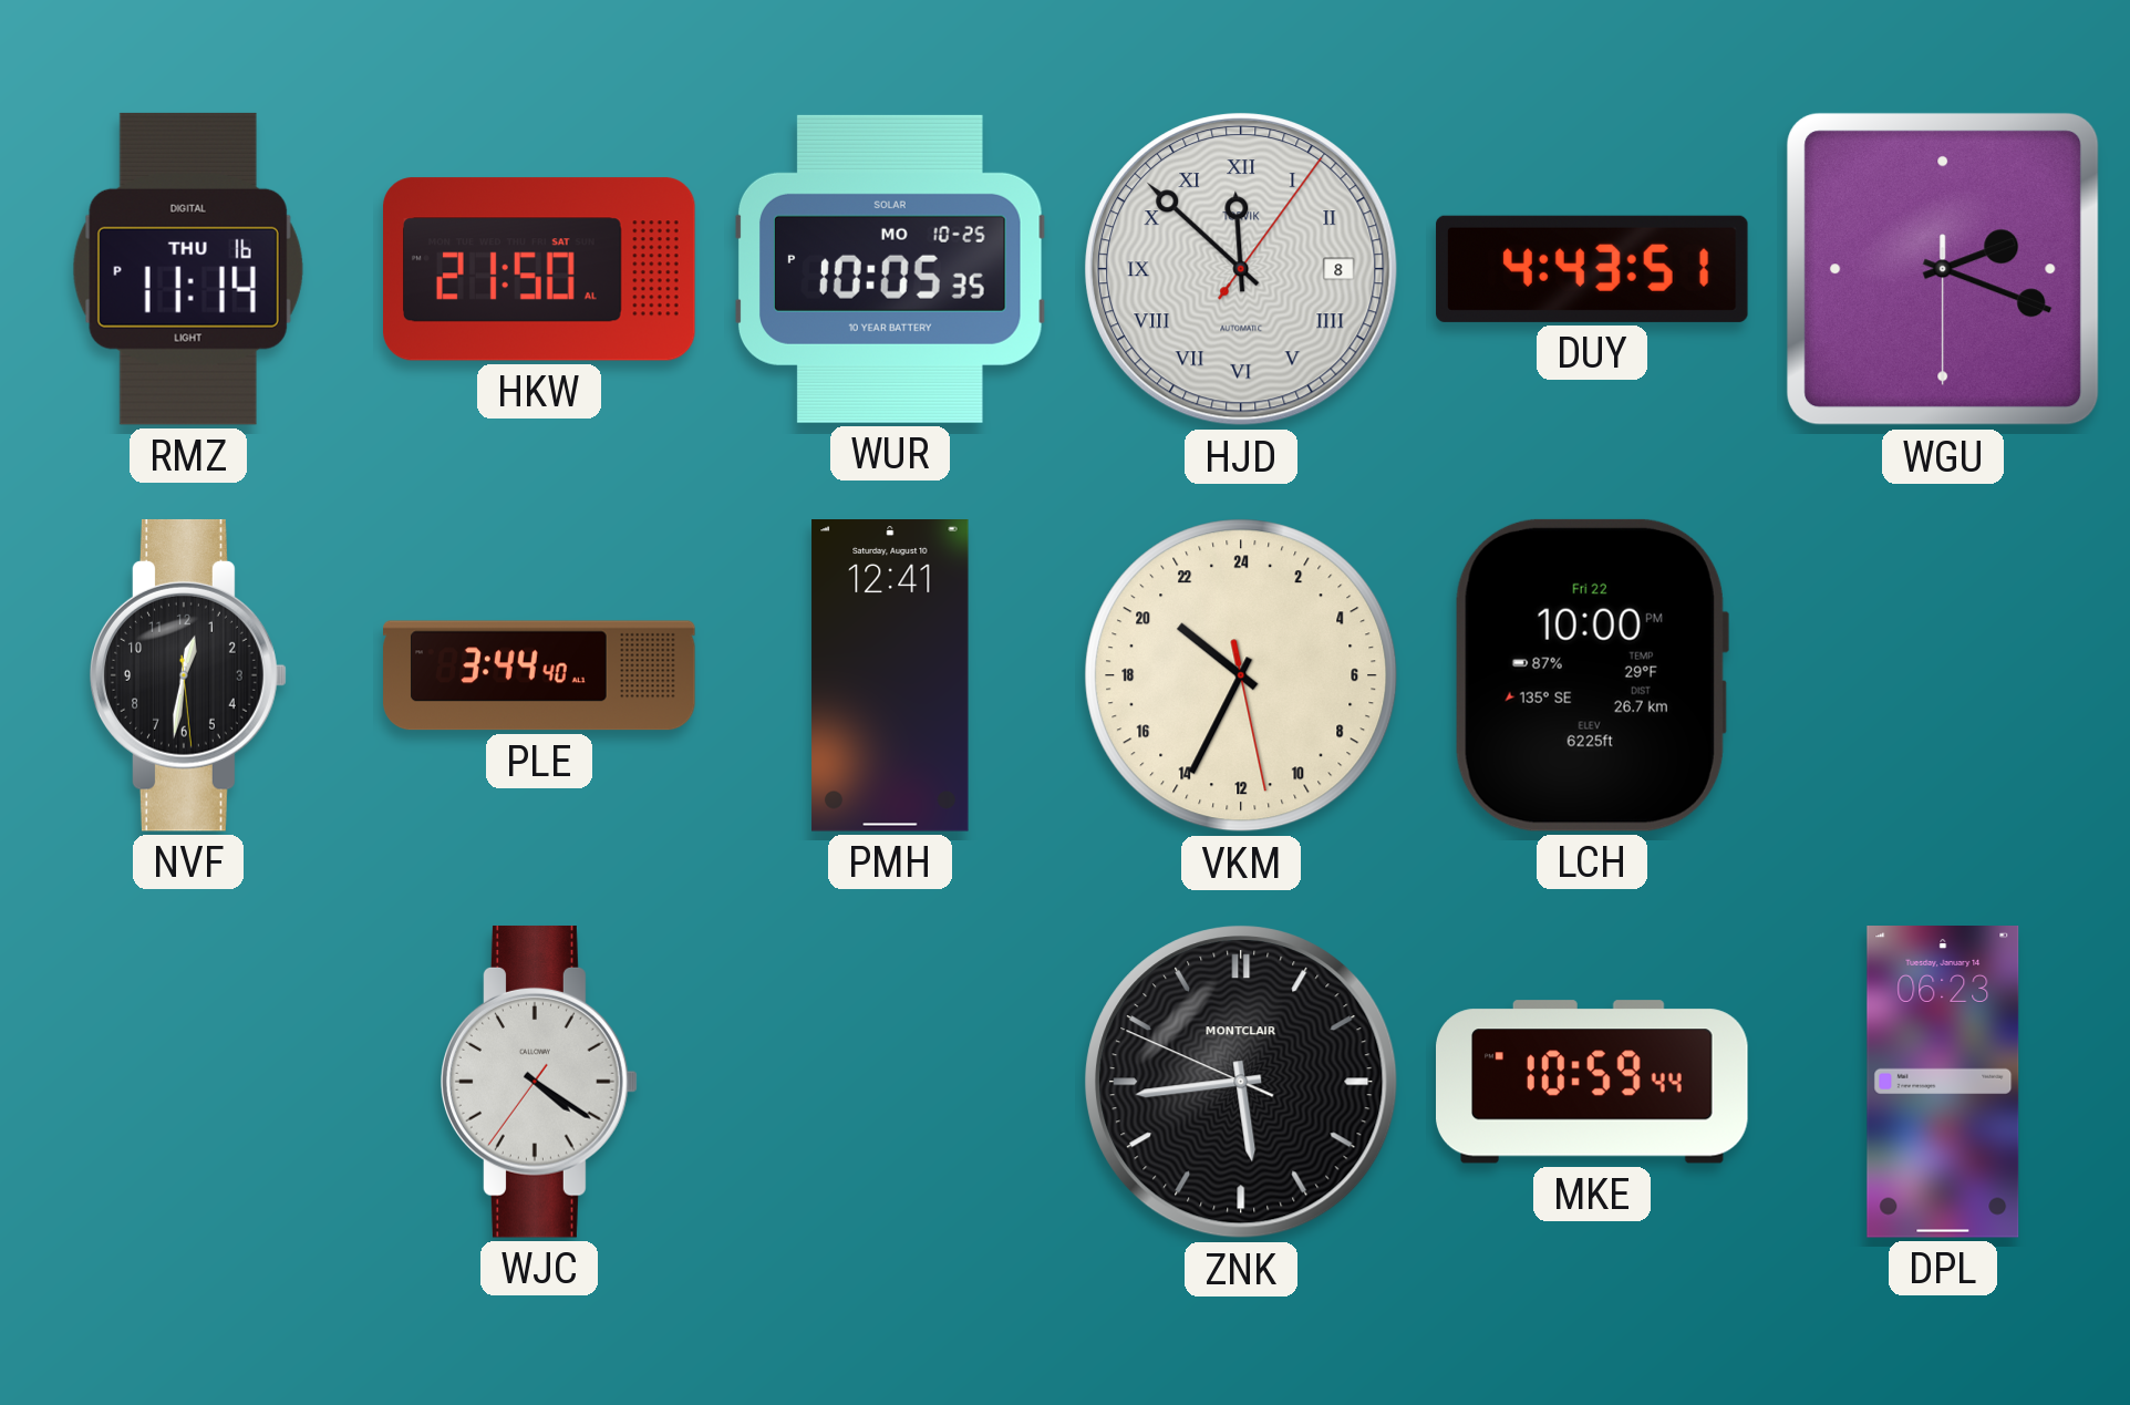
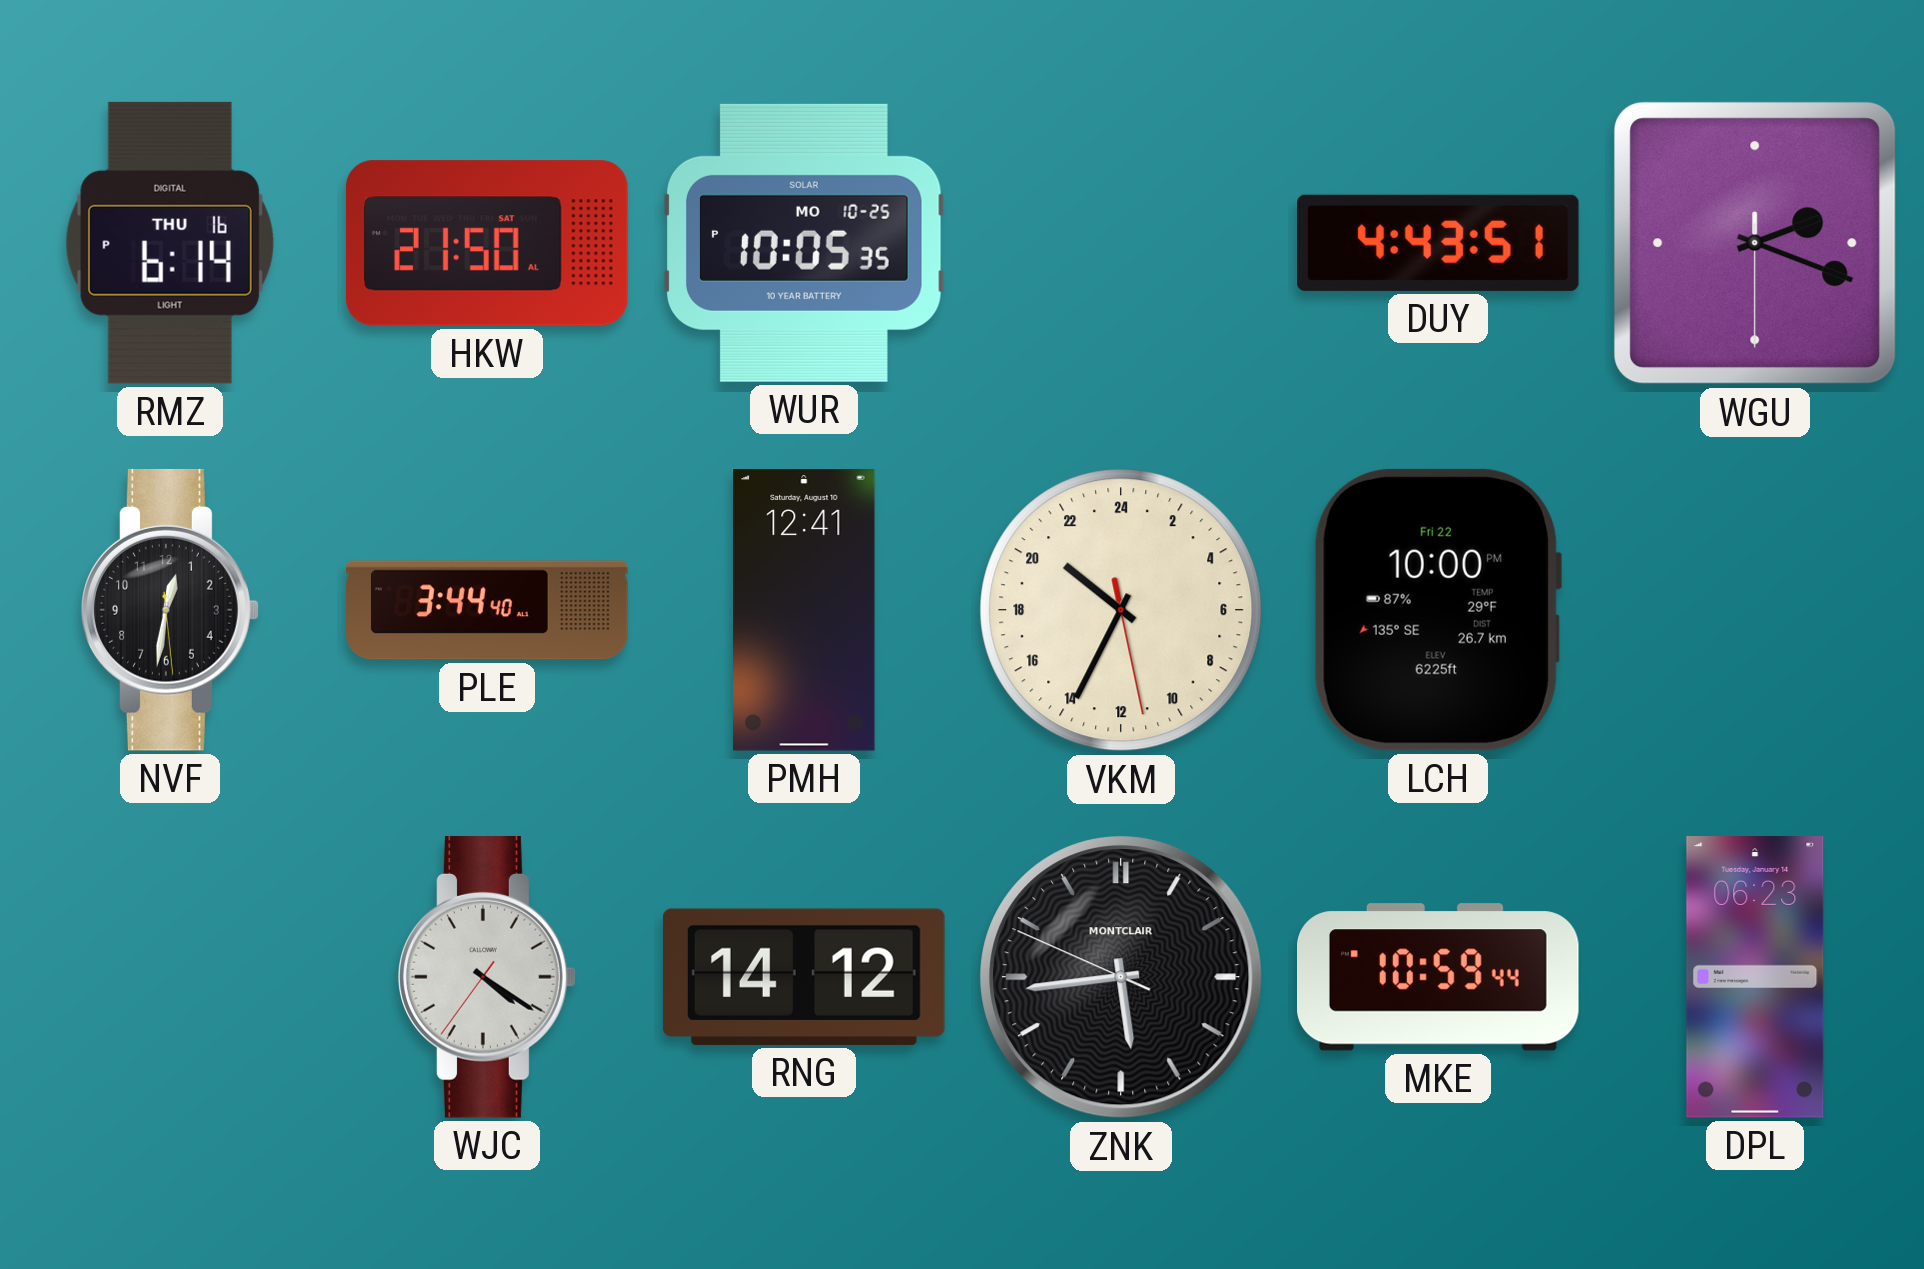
RMZ: 11:14 -> 6:14 (170, 243)
HJD: 11:52 -> none (1241, 269)
RNG: none -> 14:12 (804, 977)
